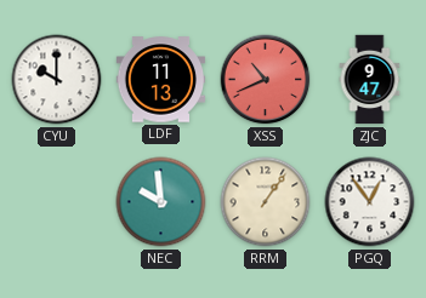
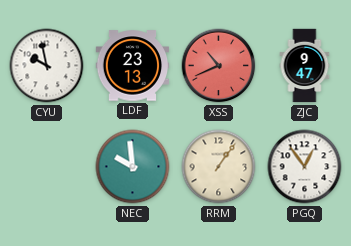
CYU: 10:00 -> 9:58 (47, 66)
LDF: 11:13 -> 23:13 (133, 66)
